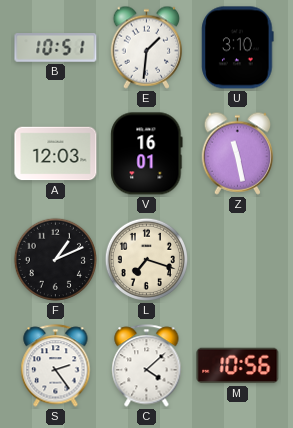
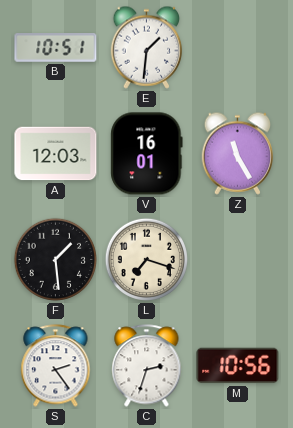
U: 3:10 -> none (238, 48)
Z: 11:28 -> 11:25 (238, 153)
F: 1:11 -> 1:29 (55, 259)
C: 4:08 -> 2:33 (147, 366)
